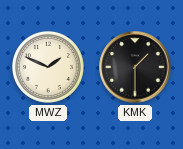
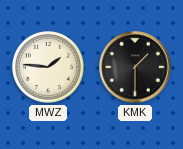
MWZ: 1:49 -> 1:46 (48, 67)
